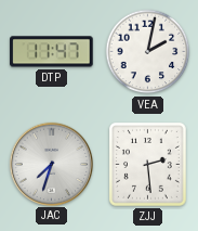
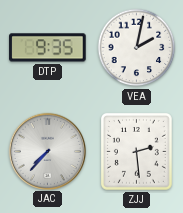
DTP: 11:47 -> 9:35 (48, 48)
JAC: 7:33 -> 7:37 (47, 151)
